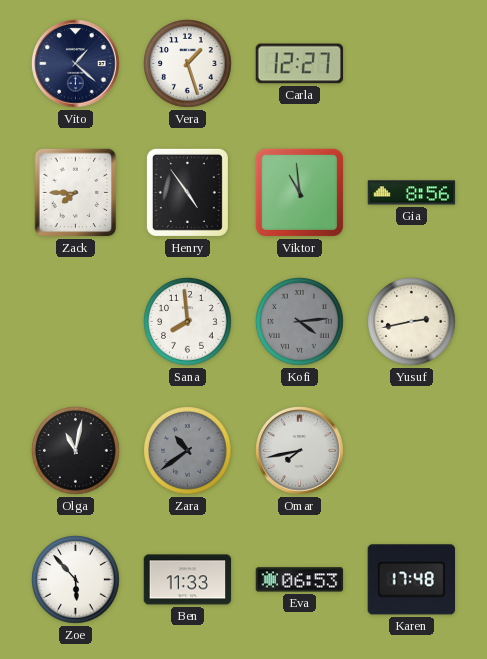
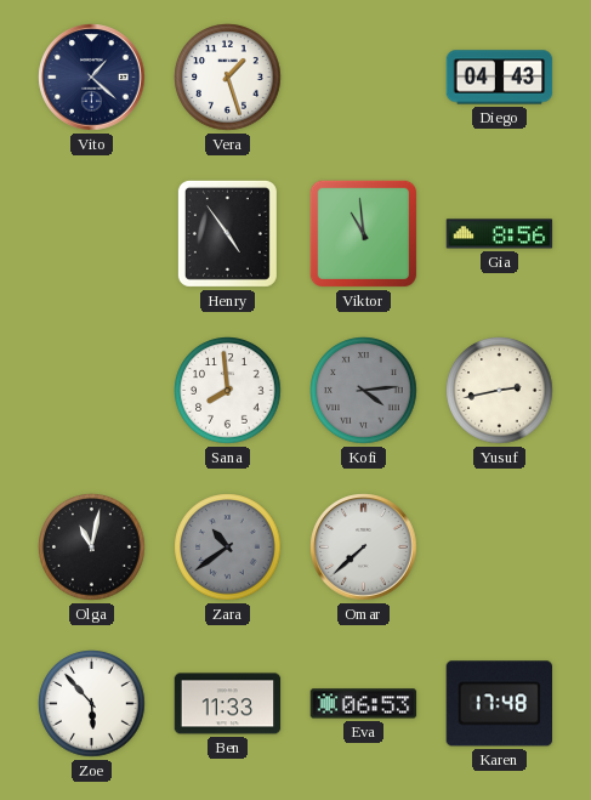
Carla: 12:27 -> none (300, 64)
Diego: none -> 04:43 (500, 78)
Zack: 7:45 -> none (76, 193)
Omar: 7:43 -> 7:38 (364, 547)
